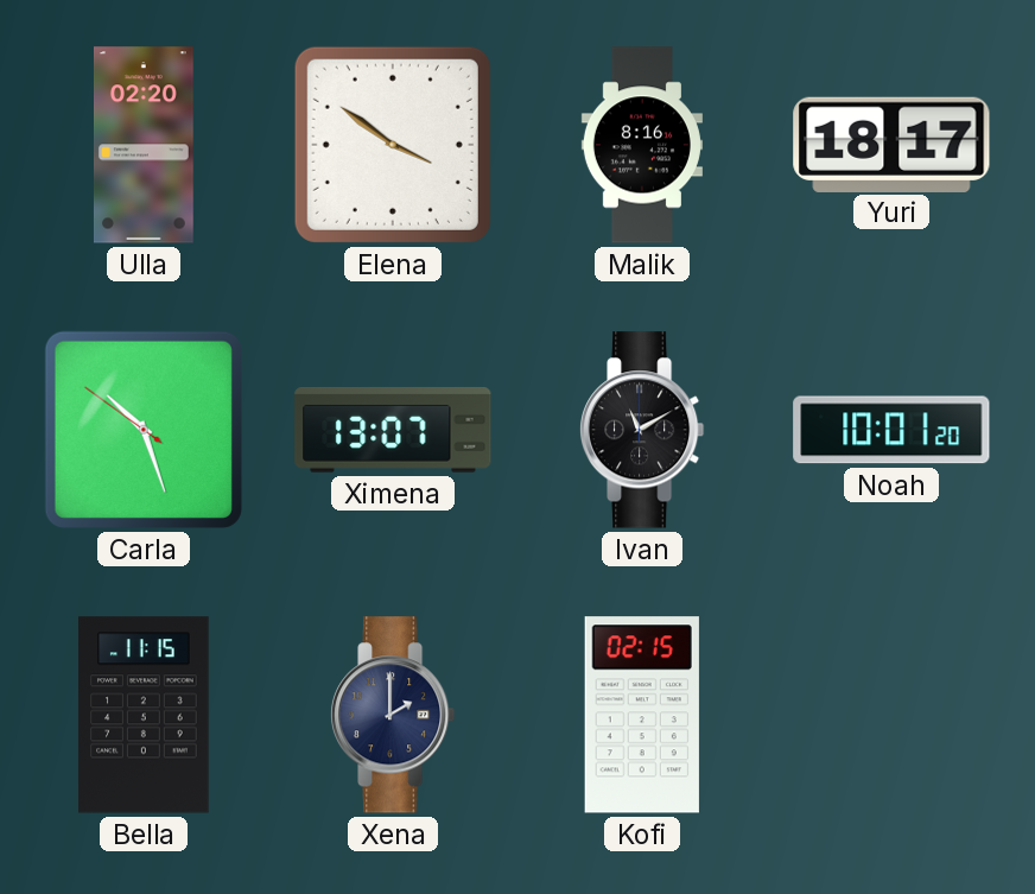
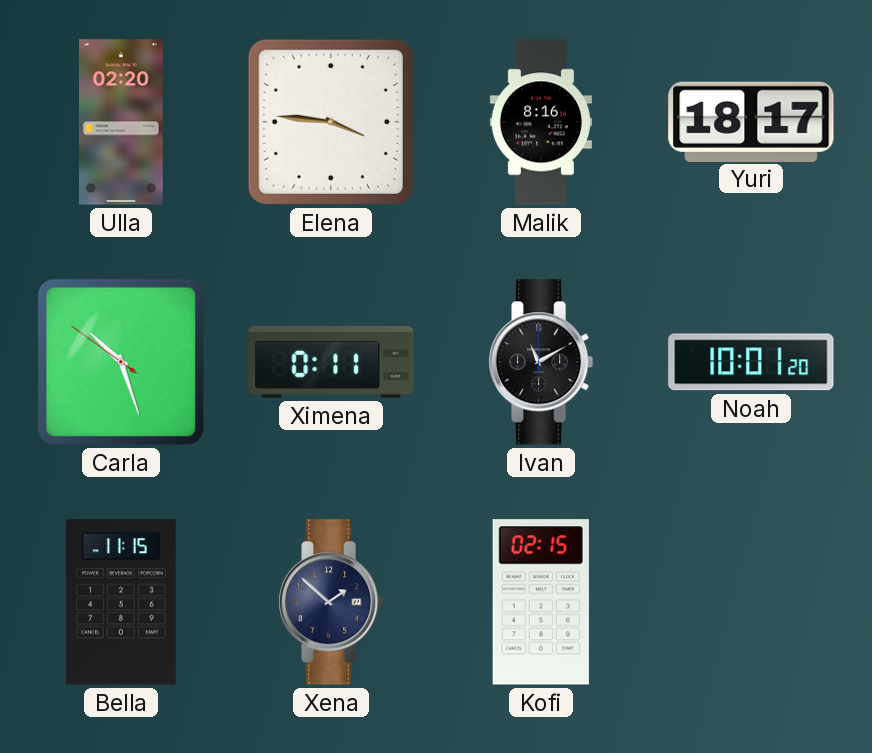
Elena: 3:51 -> 3:46 (331, 122)
Ximena: 13:07 -> 0:11 (331, 362)
Xena: 2:00 -> 1:52 (331, 602)
